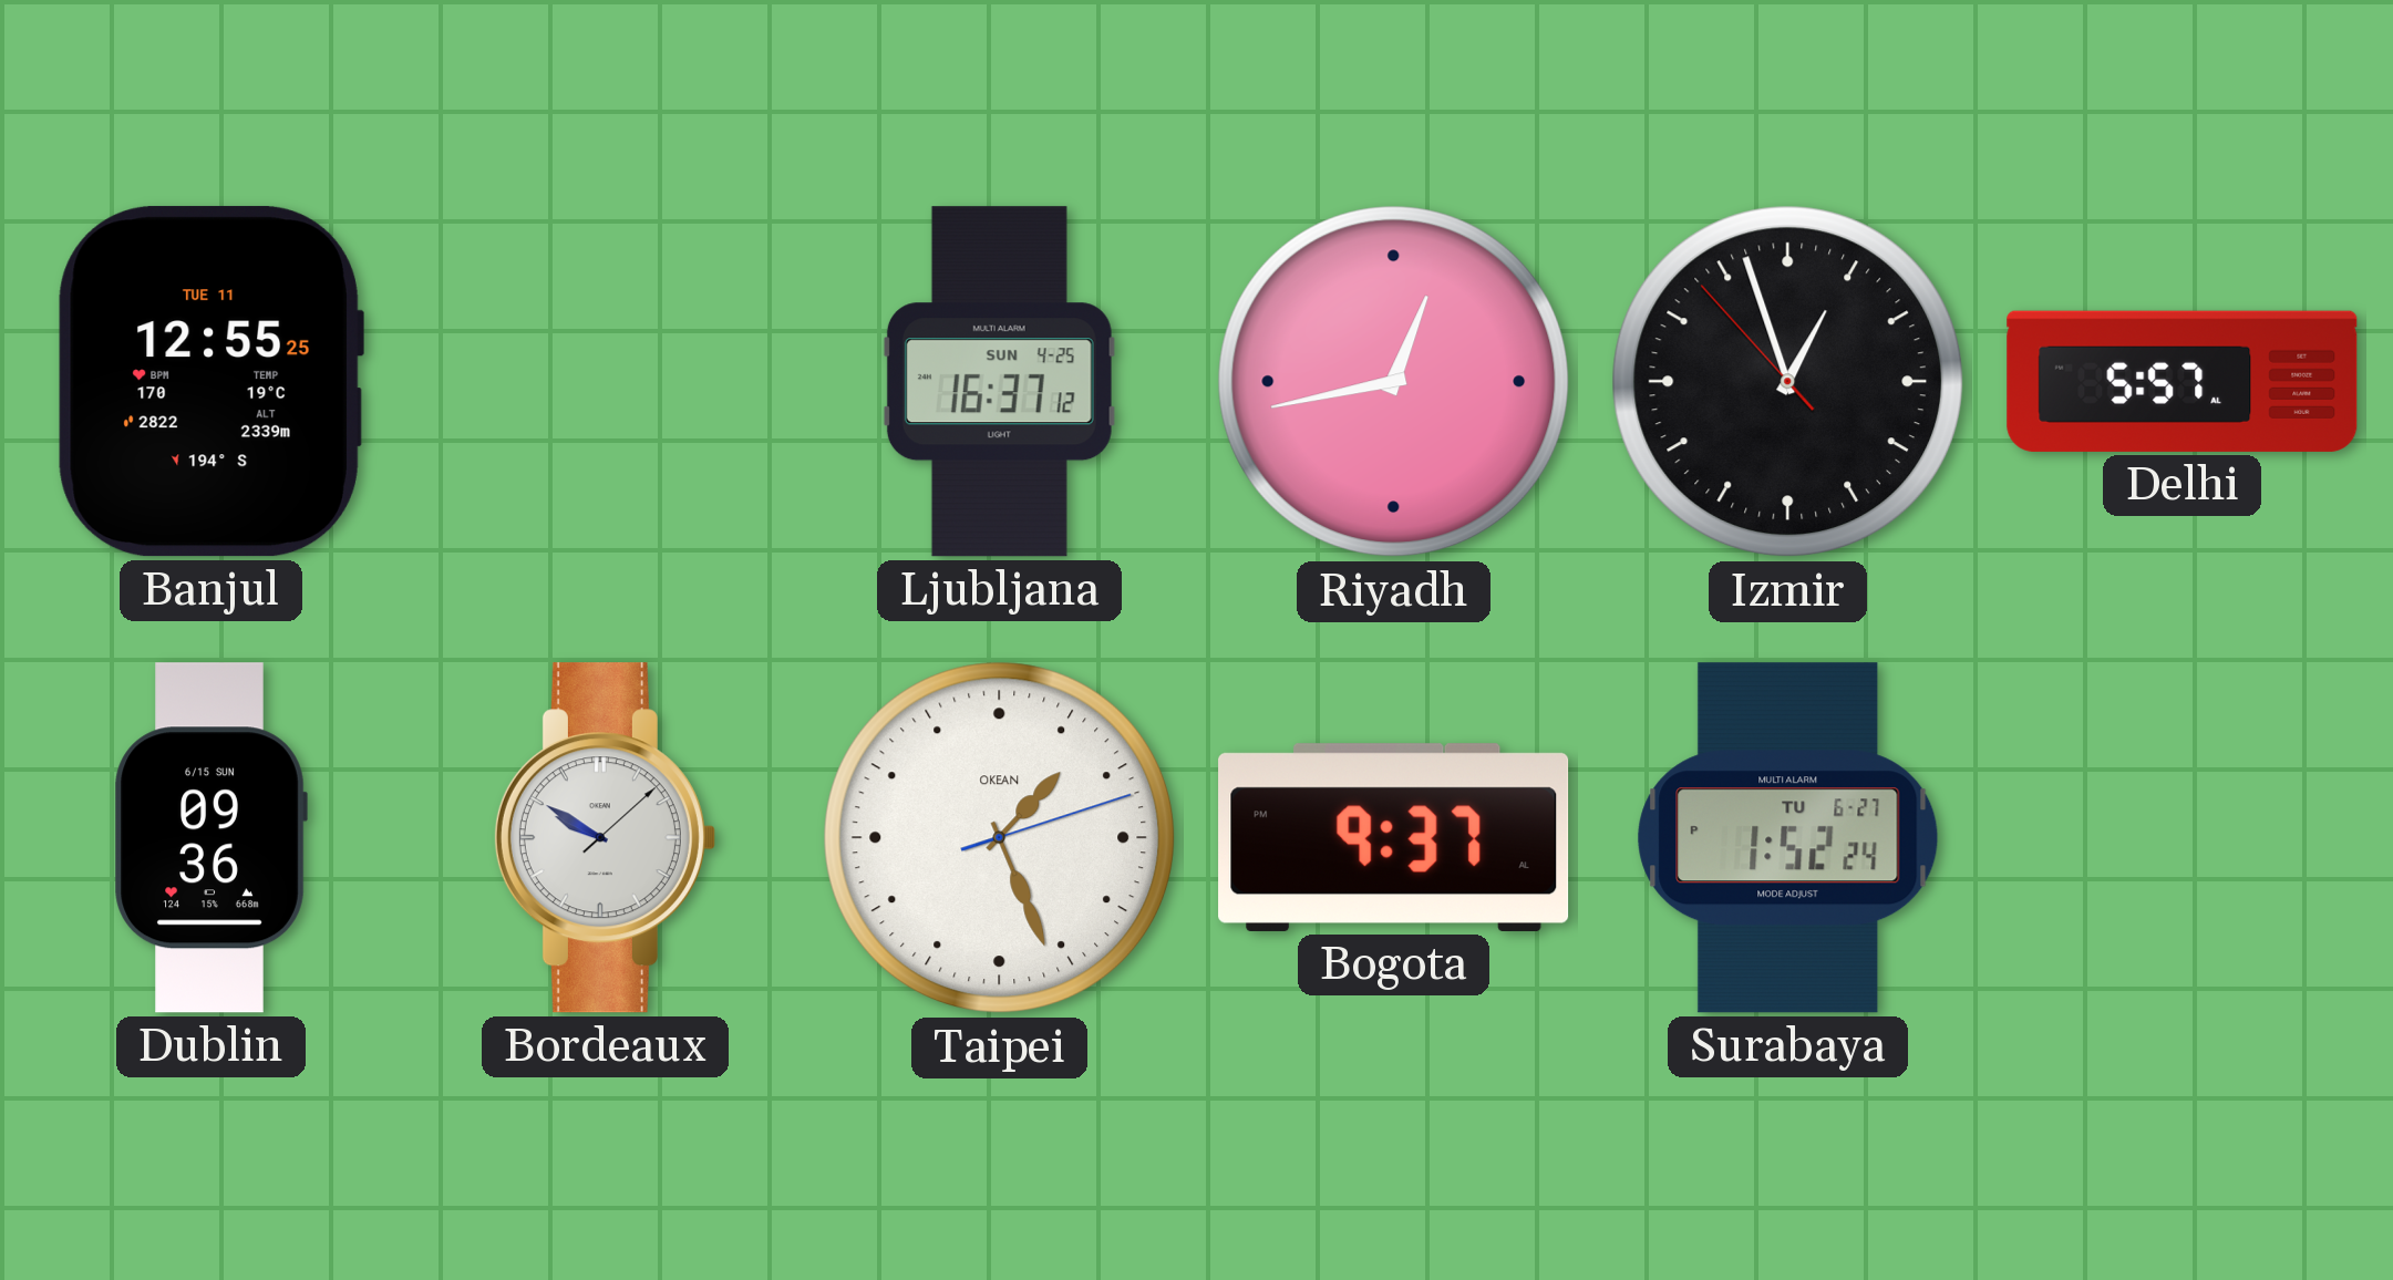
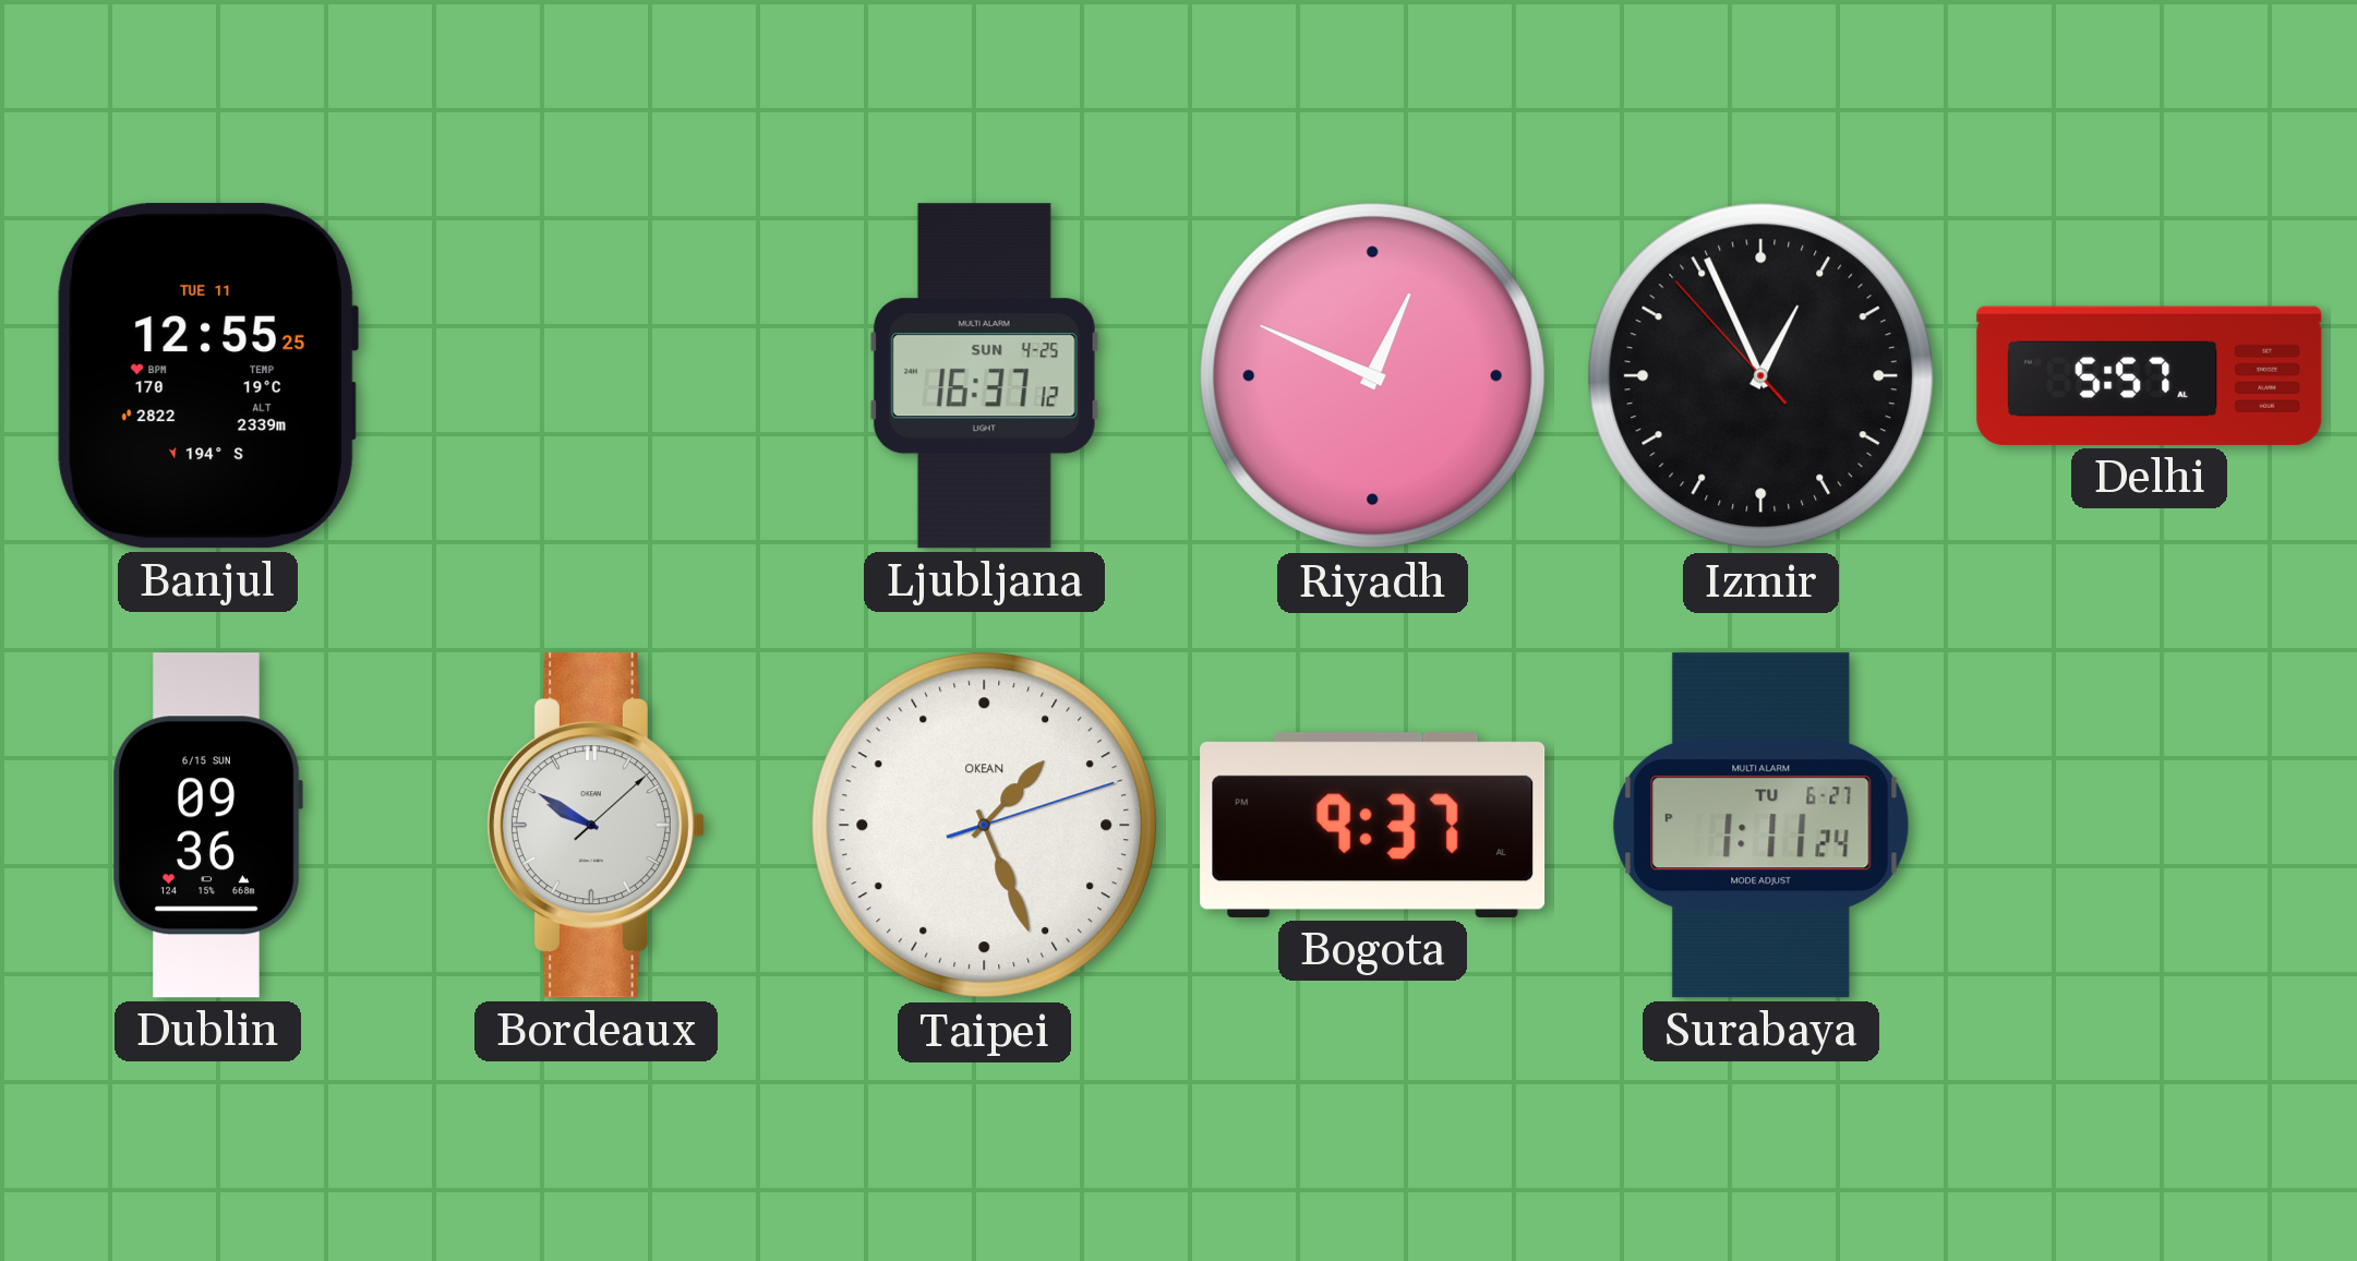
Riyadh: 12:43 -> 12:49 (1373, 376)
Izmir: 12:56 -> 12:55 (1761, 376)
Surabaya: 1:52 -> 1:11 (1761, 826)
